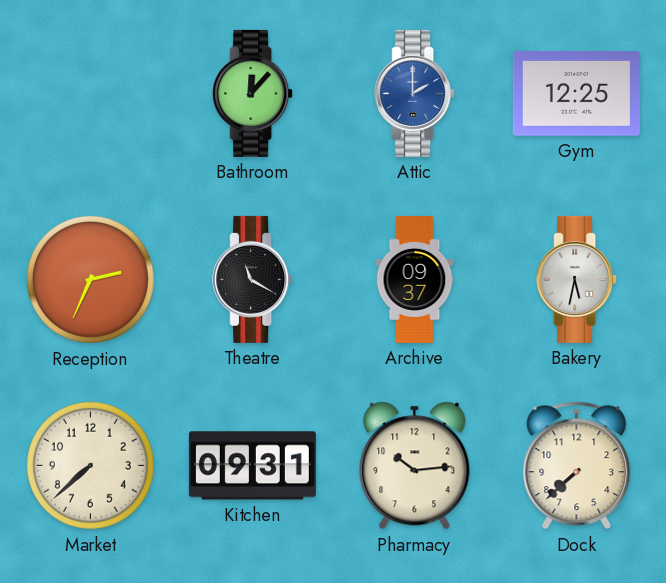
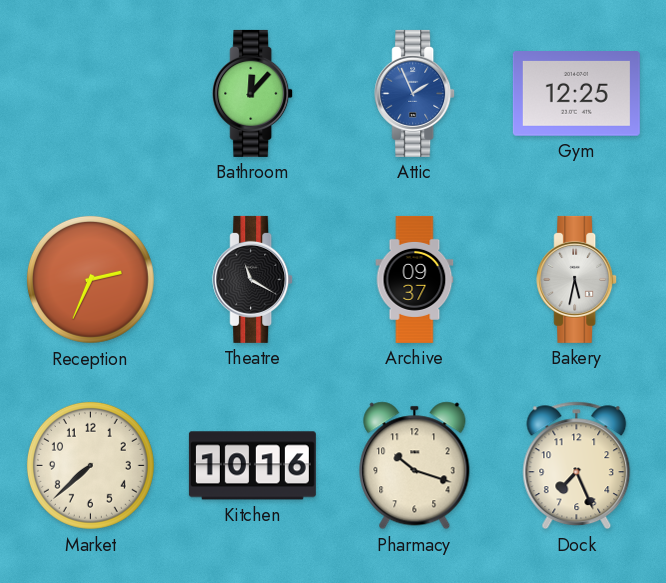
Attic: 2:00 -> 1:56 (415, 93)
Kitchen: 09:31 -> 10:16 (252, 466)
Pharmacy: 10:14 -> 10:18 (415, 466)
Dock: 7:38 -> 7:26 (577, 466)
